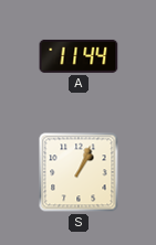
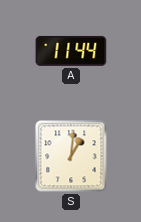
S: 1:04 -> 1:01 (71, 156)
